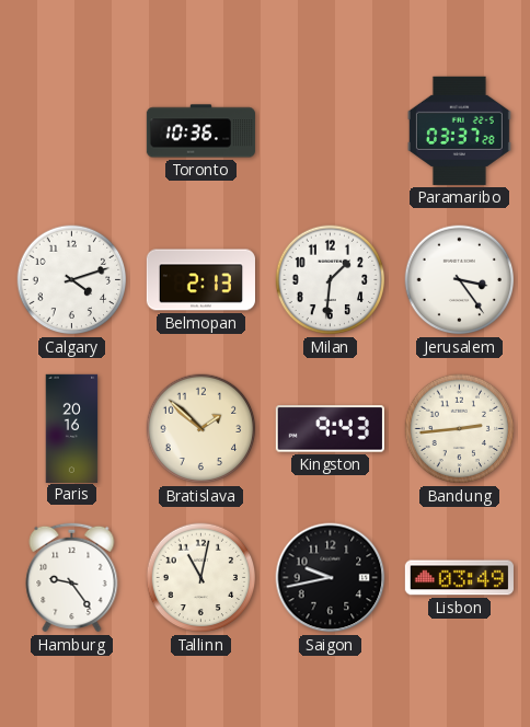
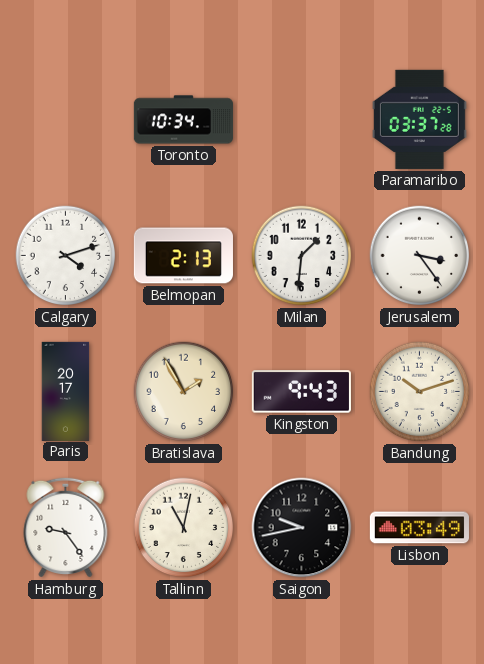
Toronto: 10:36 -> 10:34 (183, 120)
Paris: 20:16 -> 20:17 (66, 391)
Bratislava: 1:52 -> 1:55 (184, 392)
Bandung: 2:44 -> 10:12 (420, 392)
